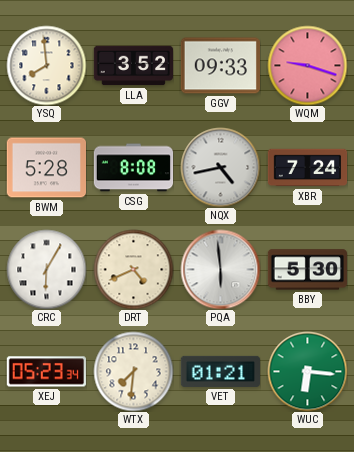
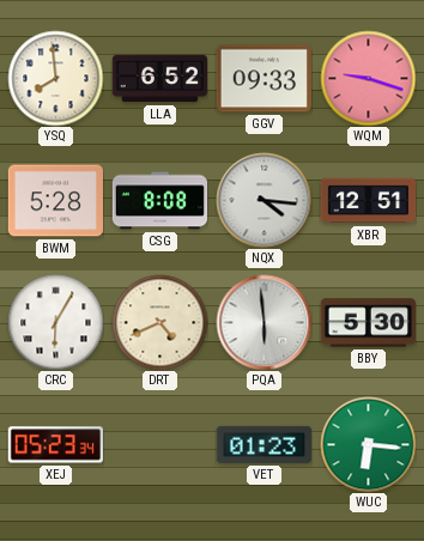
LLA: 3:52 -> 6:52 (159, 79)
NQX: 4:43 -> 4:16 (264, 200)
XBR: 7:24 -> 12:51 (368, 201)
WTX: 7:31 -> none (133, 371)
VET: 01:21 -> 01:23 (264, 444)
